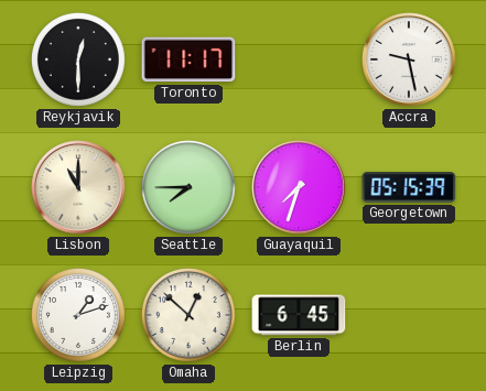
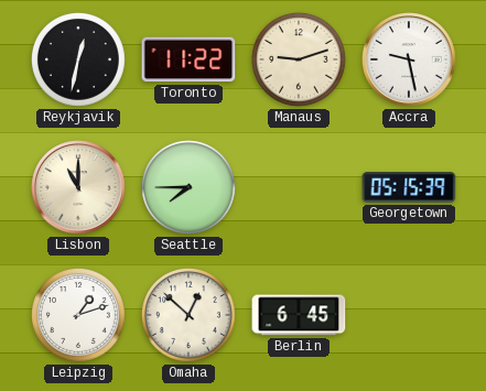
Reykjavik: 12:30 -> 12:32 (79, 61)
Toronto: 11:17 -> 11:22 (188, 59)
Manaus: none -> 9:12 (300, 61)
Guayaquil: 7:33 -> none (299, 187)
